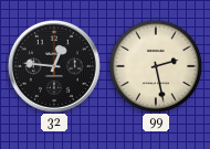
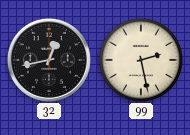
32: 12:46 -> 12:43 (49, 60)
